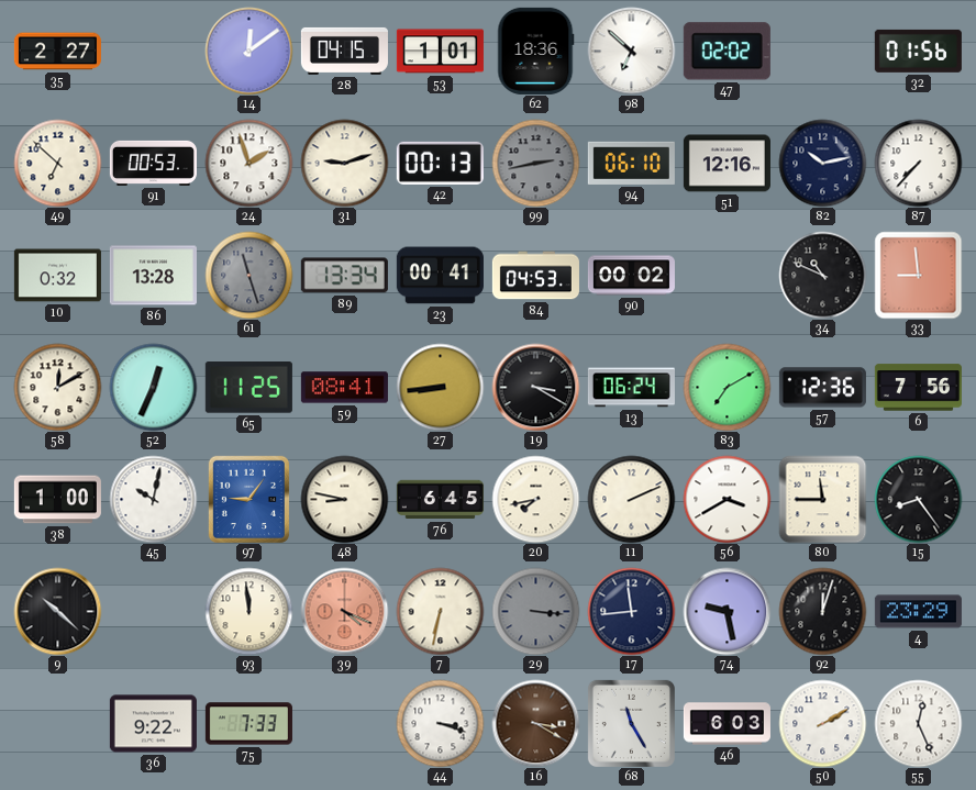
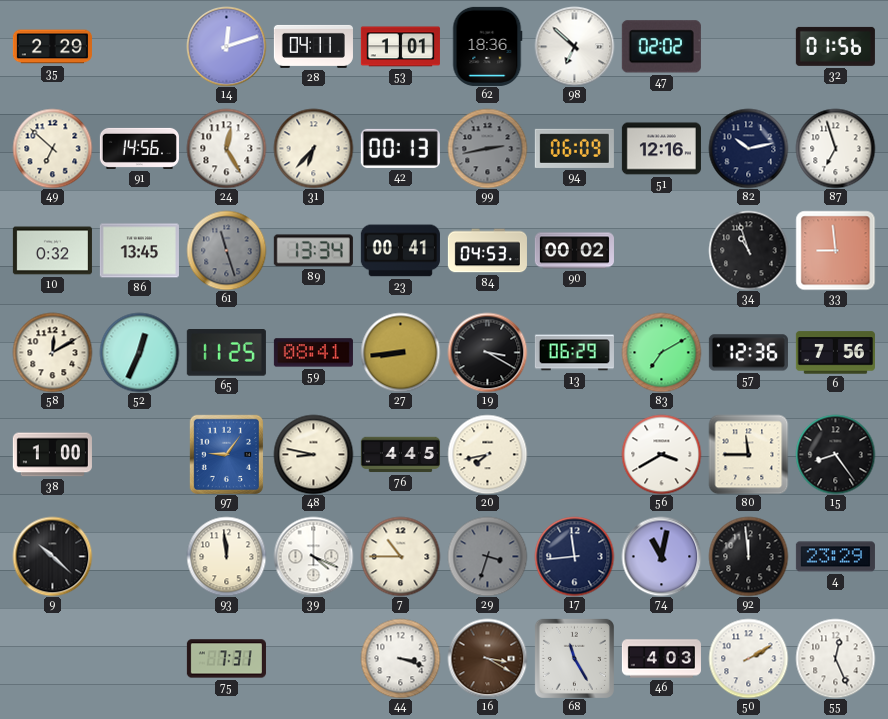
35: 2:27 -> 2:29 (52, 47)
14: 12:09 -> 12:12 (226, 46)
28: 04:15 -> 04:11 (313, 46)
91: 00:53 -> 14:56 (139, 148)
24: 1:57 -> 12:25 (226, 148)
31: 9:12 -> 6:37 (313, 148)
94: 06:10 -> 06:09 (574, 148)
87: 7:37 -> 6:57 (835, 148)
86: 13:28 -> 13:45 (139, 251)
34: 10:49 -> 10:57 (748, 250)
13: 06:24 -> 06:29 (574, 353)
45: 10:02 -> none (153, 499)
76: 6:45 -> 4:45 (400, 455)
11: 2:11 -> none (631, 499)
39 dial: salmon -> white (313, 556)
7: 6:32 -> 10:45 (400, 556)
29: 3:16 -> 3:33 (487, 556)
74: 9:28 -> 11:02 (661, 556)
92: 12:03 -> 11:59 (748, 556)
36: 9:22 -> none (153, 724)
75: 7:33 -> 7:31 (226, 659)
46: 6:03 -> 4:03 (661, 659)
